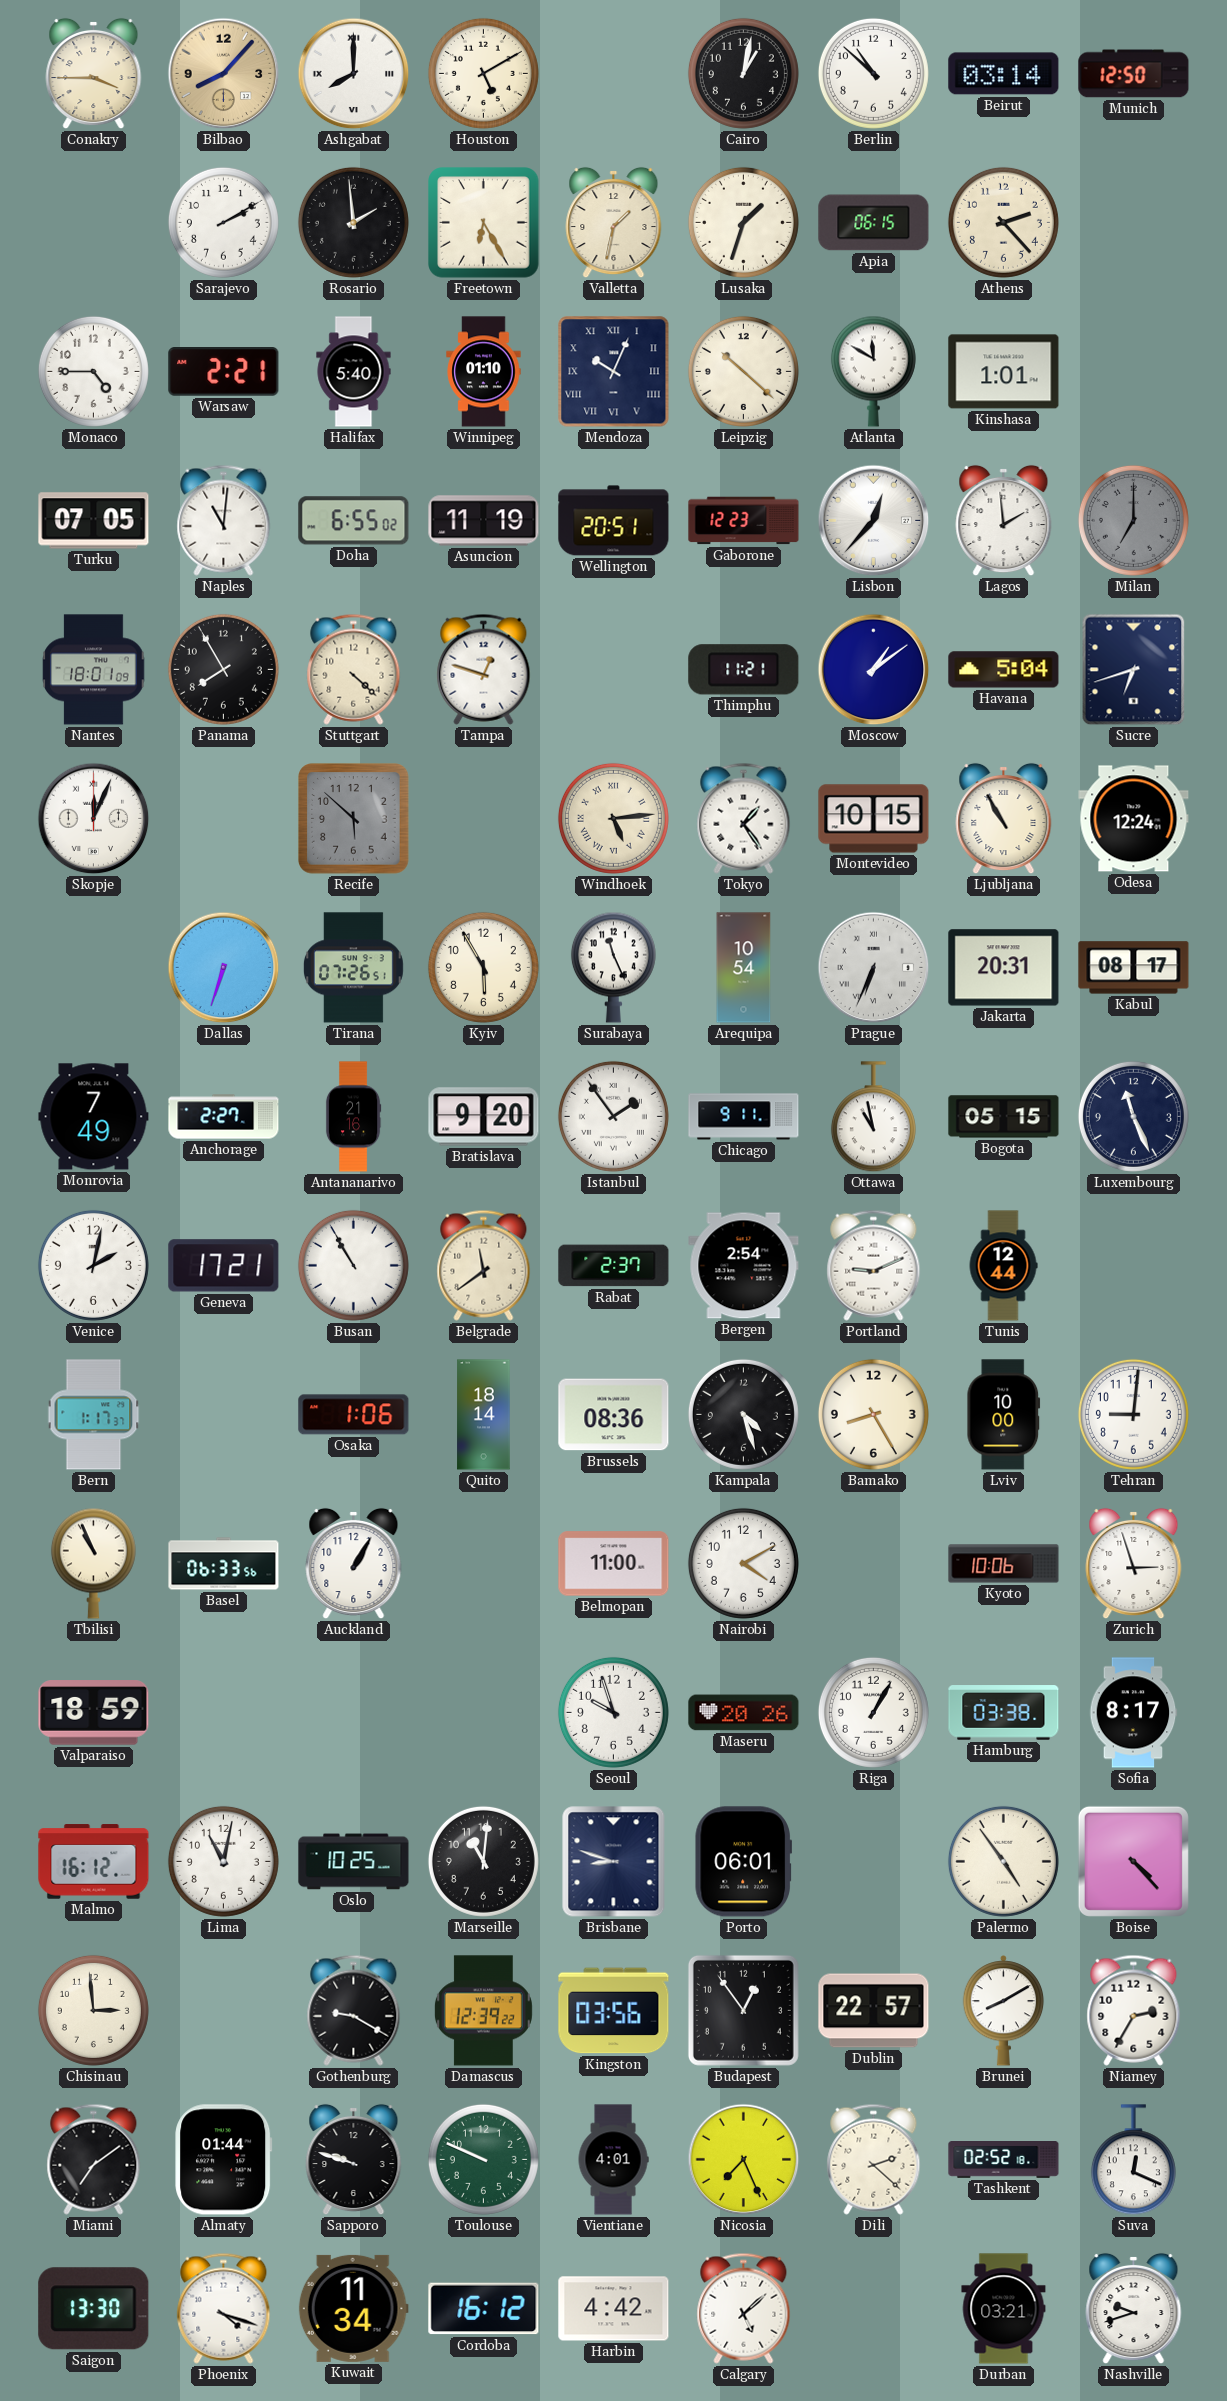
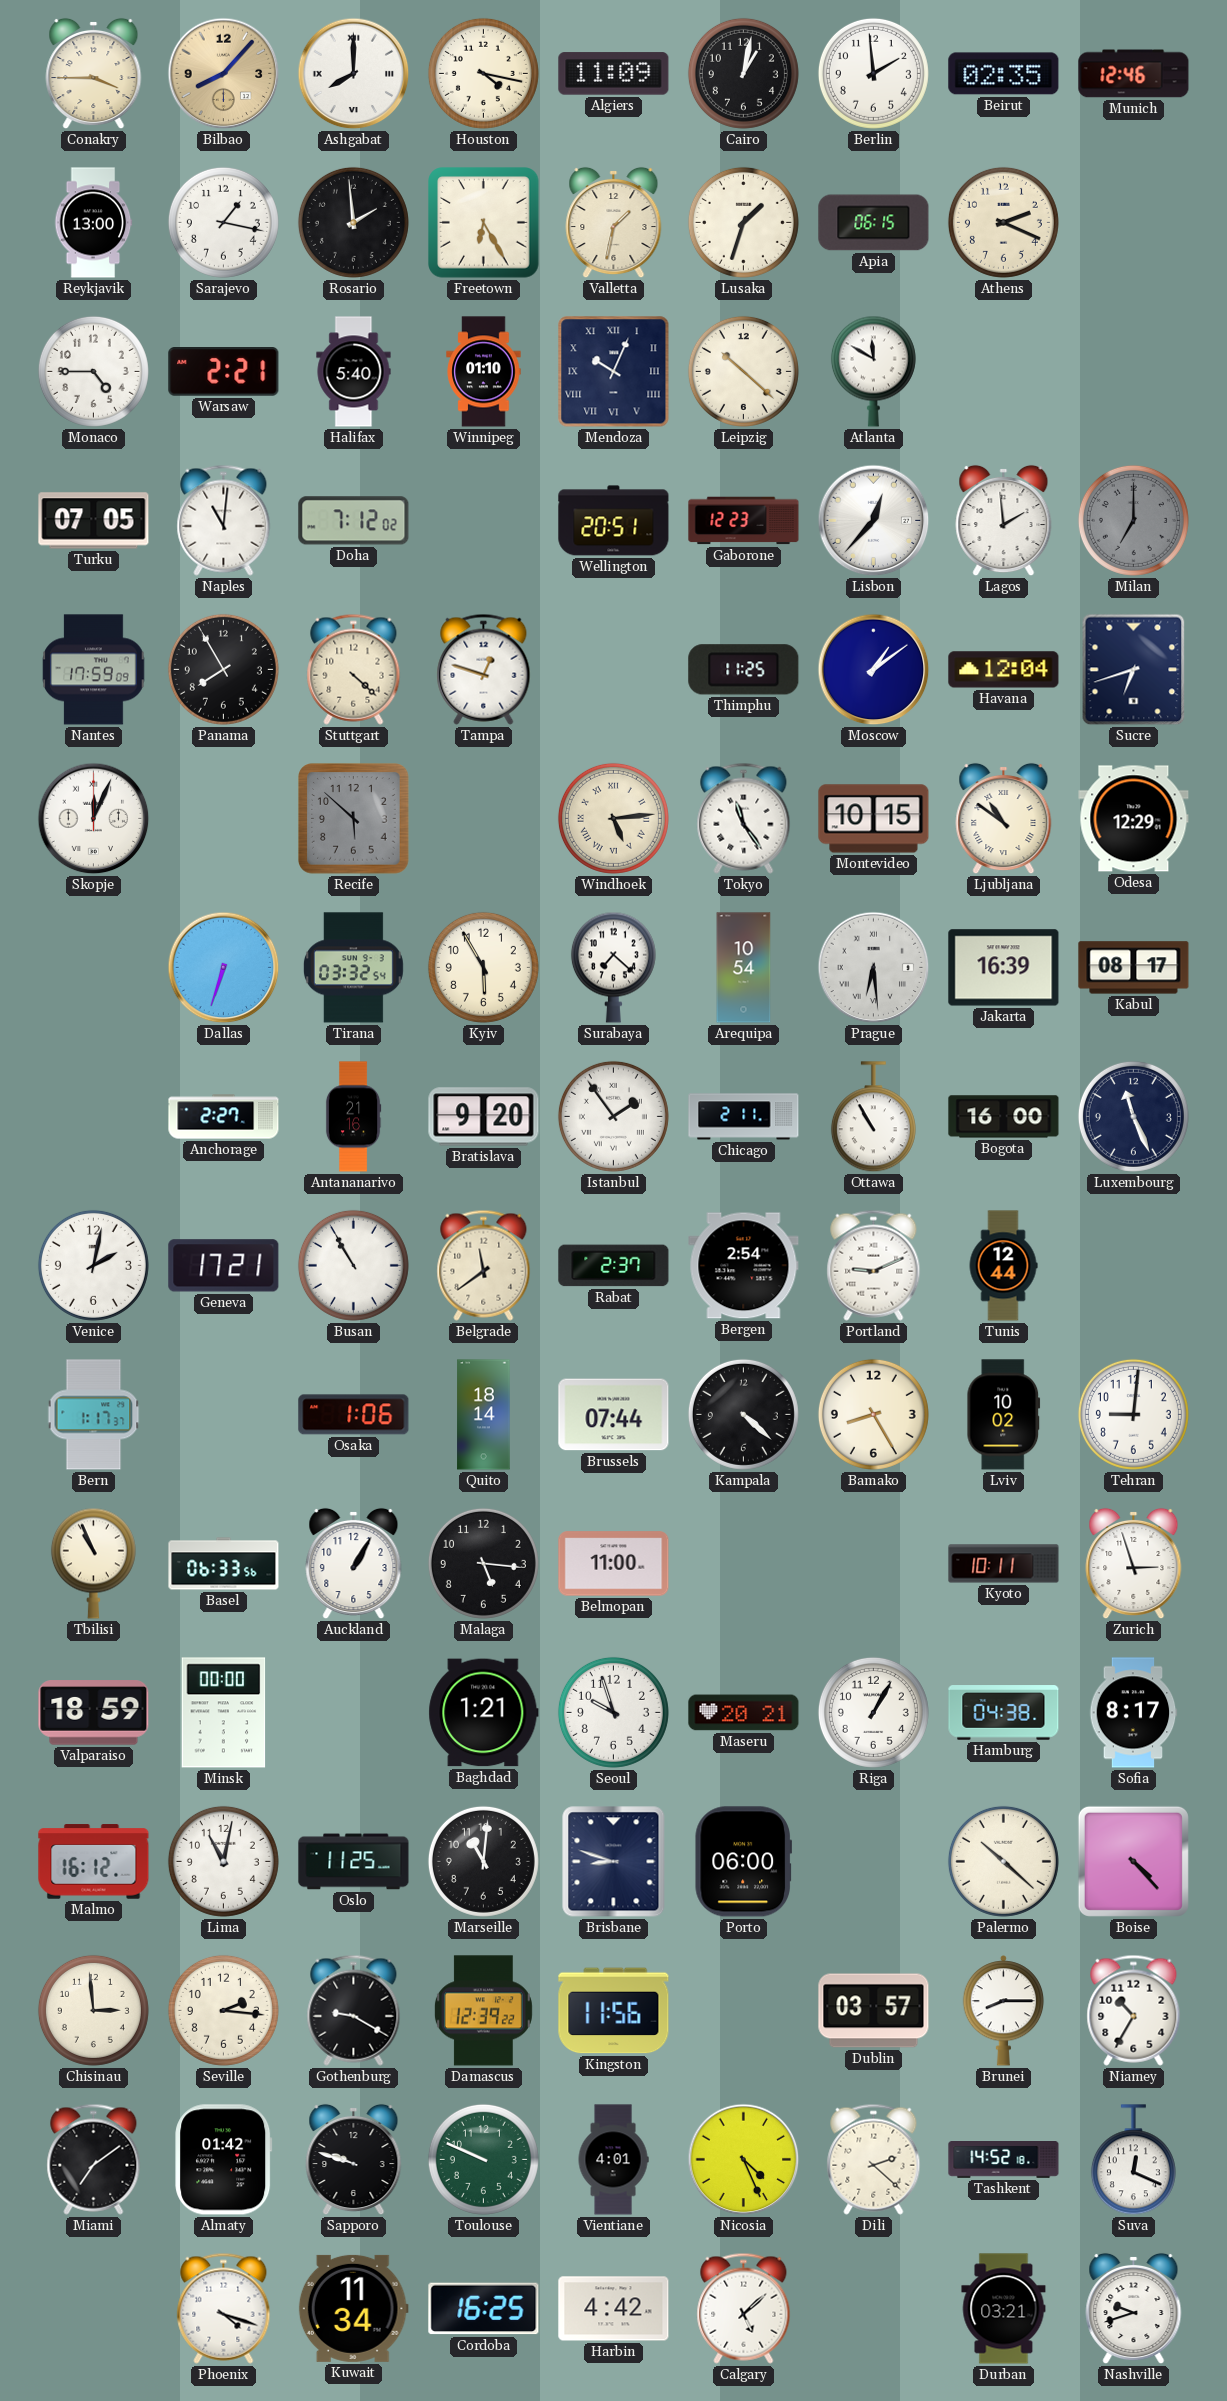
Houston: 5:10 -> 4:17 (483, 73)
Algiers: none -> 11:09 (614, 74)
Berlin: 10:52 -> 1:59 (873, 73)
Beirut: 03:14 -> 02:35 (1004, 74)
Munich: 12:50 -> 12:46 (1134, 74)
Reykjavik: none -> 13:00 (93, 223)
Sarajevo: 2:10 -> 1:17 (223, 222)
Athens: 2:23 -> 2:19 (1003, 222)
Kinshasa: 1:01 -> none (1004, 372)
Doha: 6:55 -> 7:12 (354, 521)
Asuncion: 11:19 -> none (484, 521)
Nantes: 18:01 -> 17:59 (94, 670)
Thimphu: 11:21 -> 11:25 (744, 670)
Havana: 5:04 -> 12:04 (1004, 670)
Tokyo: 1:24 -> 11:24 (744, 818)
Ljubljana: 10:55 -> 10:51 (1004, 819)
Odesa: 12:24 -> 12:29 (1134, 819)
Tirana: 07:26 -> 03:32 (353, 968)
Surabaya: 11:26 -> 7:22 (613, 967)
Prague: 6:34 -> 6:29 (874, 968)
Jakarta: 20:31 -> 16:39 (1004, 968)
Monrovia: 7:49 -> none (94, 1117)
Chicago: 9:11 -> 2:11 (744, 1117)
Ottawa: 10:58 -> 10:55 (873, 1117)
Bogota: 05:15 -> 16:00 (1004, 1117)
Brussels: 08:36 -> 07:44 (614, 1415)
Kampala: 4:27 -> 4:22 (743, 1414)
Lviv: 10:00 -> 10:02 (1004, 1415)
Malaga: none -> 5:16 (483, 1563)
Nairobi: 4:10 -> none (743, 1563)
Kyoto: 10:06 -> 10:11 (1004, 1564)
Minsk: none -> 00:00 (224, 1713)
Baghdad: none -> 1:21 (484, 1713)
Maseru: 20:26 -> 20:21 (744, 1713)
Hamburg: 03:38 -> 04:38 (1004, 1713)
Oslo: 10:25 -> 11:25 (354, 1862)
Porto: 06:01 -> 06:00 (743, 1862)
Palermo: 4:54 -> 10:22 (1003, 1861)
Seville: none -> 2:16 (223, 2010)
Kingston: 03:56 -> 11:56 (614, 2011)
Budapest: 12:54 -> none (743, 2010)
Dublin: 22:57 -> 03:57 (874, 2011)
Brunei: 8:10 -> 8:15 (1004, 2011)
Niamey: 2:35 -> 10:35 (1134, 2010)
Almaty: 01:44 -> 01:42 (224, 2160)
Nicosia: 7:26 -> 4:26 (744, 2160)
Tashkent: 02:52 -> 14:52 (1004, 2160)
Saigon: 13:30 -> none (94, 2309)
Cordoba: 16:12 -> 16:25 (484, 2309)
